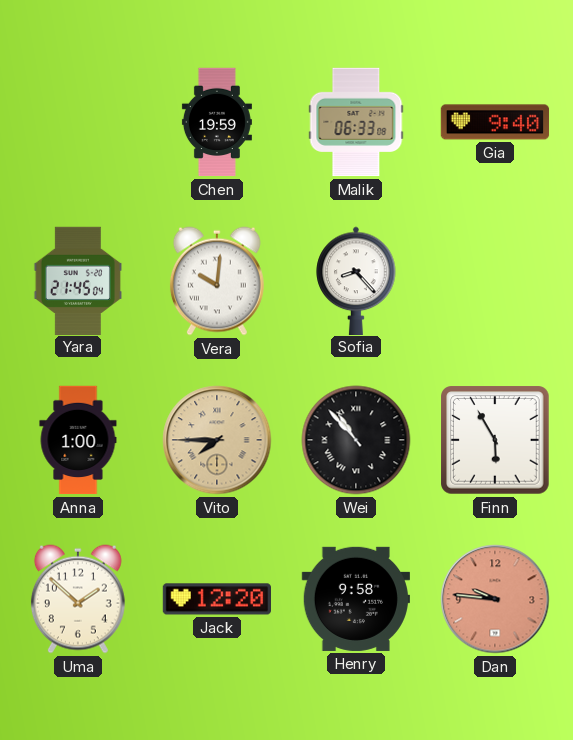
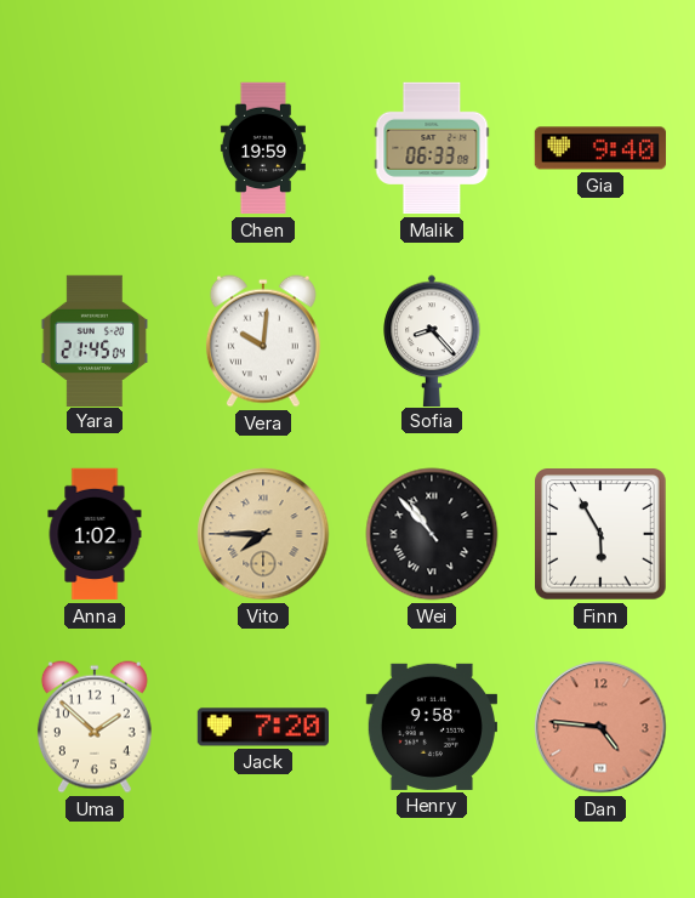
Anna: 1:00 -> 1:02 (95, 534)
Jack: 12:20 -> 7:20 (263, 727)
Dan: 9:46 -> 4:46 (600, 727)
